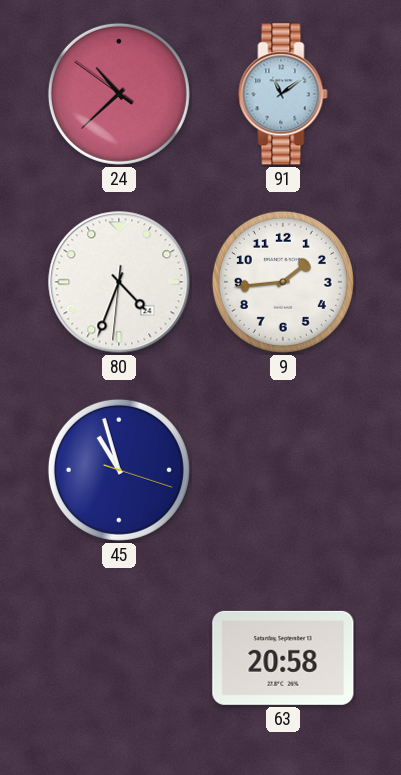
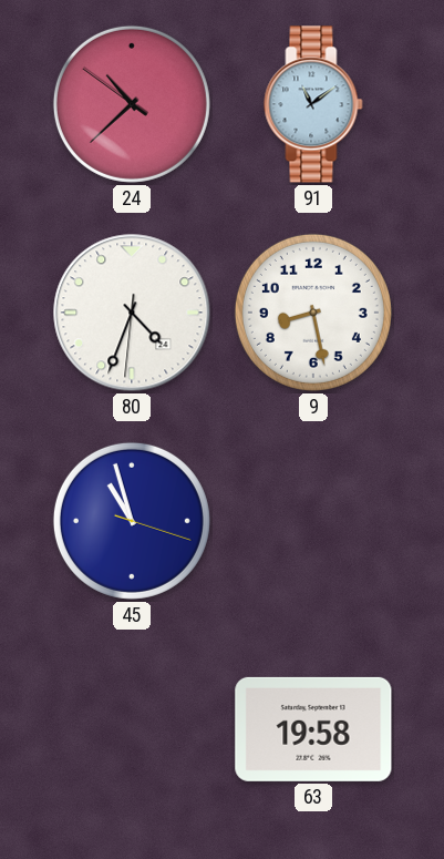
9: 1:44 -> 8:28 (313, 313)
63: 20:58 -> 19:58 (313, 729)
